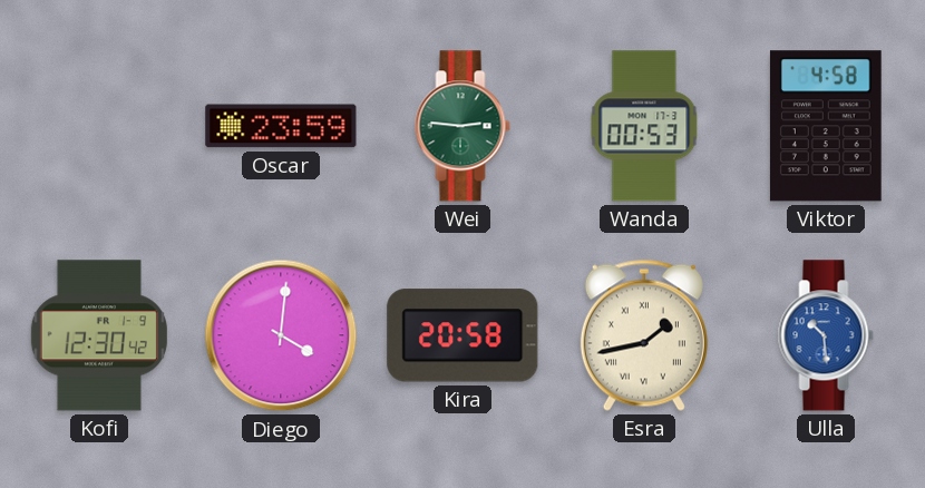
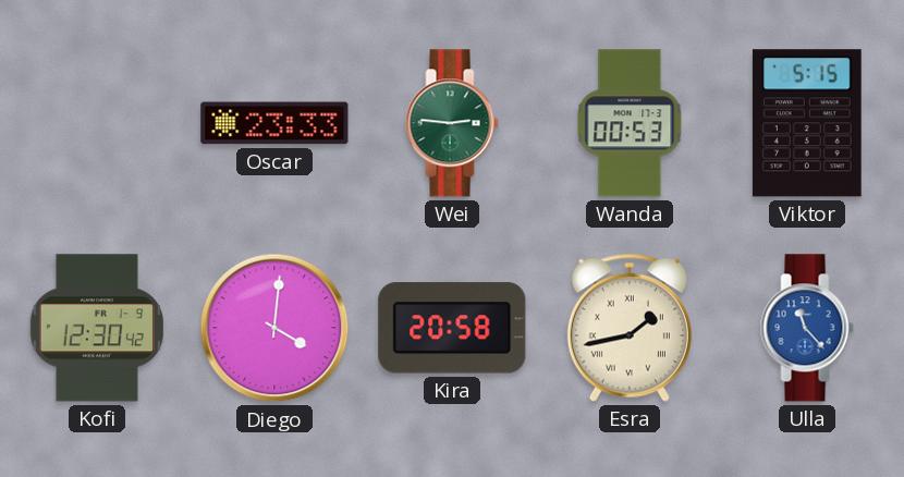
Oscar: 23:59 -> 23:33 (274, 123)
Viktor: 4:58 -> 5:15 (807, 123)
Ulla: 10:29 -> 11:23 (807, 328)
